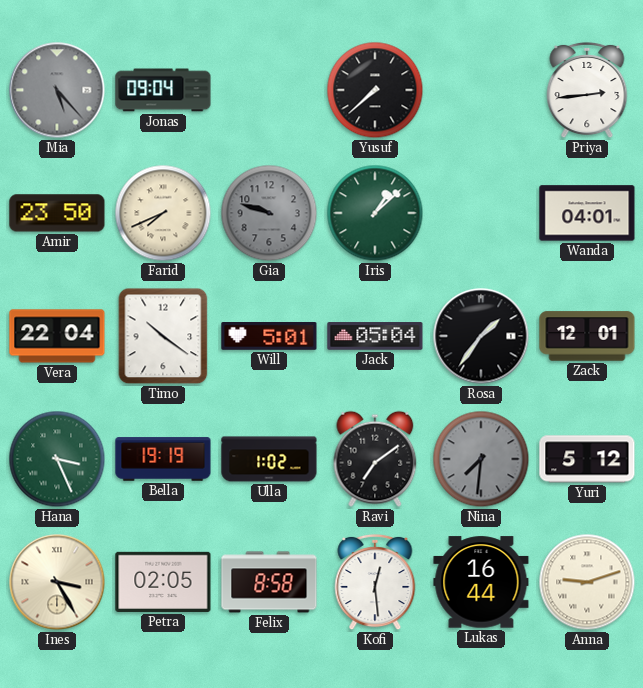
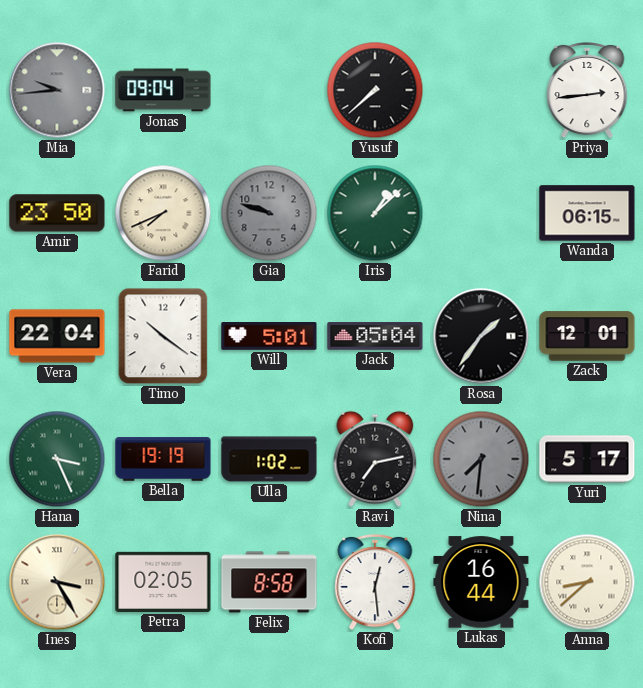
Mia: 5:23 -> 9:44 (57, 90)
Wanda: 04:01 -> 06:15 (587, 213)
Ravi: 7:09 -> 7:13 (375, 459)
Yuri: 5:12 -> 5:17 (587, 459)
Anna: 9:12 -> 8:38 (587, 582)
